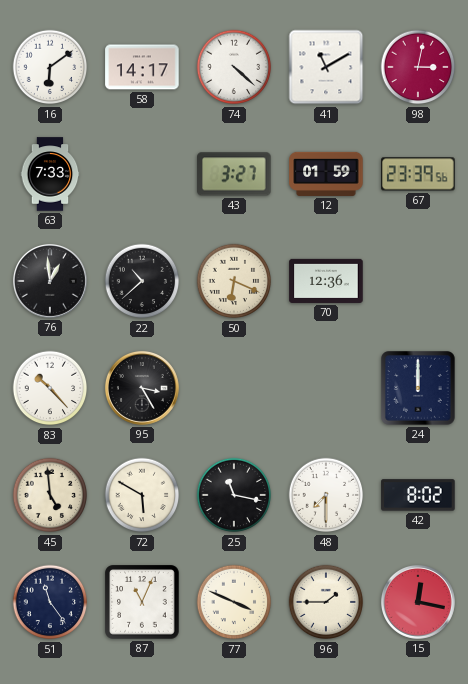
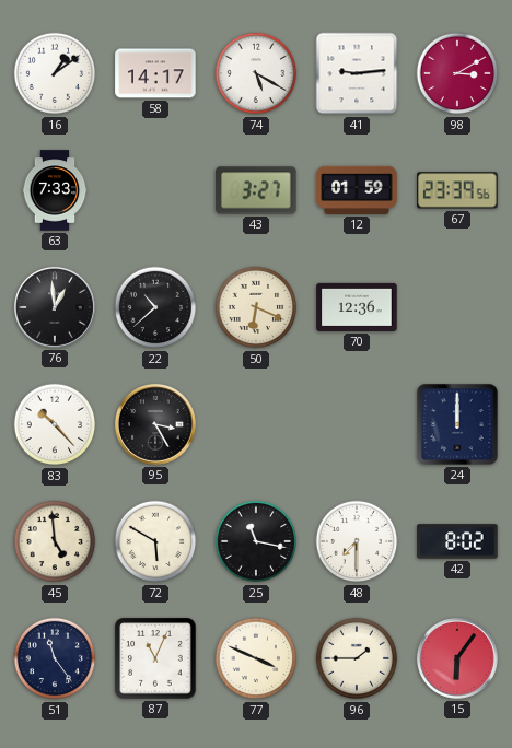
16: 6:09 -> 1:09 (55, 73)
74: 4:22 -> 5:20 (256, 73)
41: 11:10 -> 9:14 (357, 73)
98: 3:02 -> 3:10 (457, 73)
15: 12:17 -> 6:06 (457, 658)
